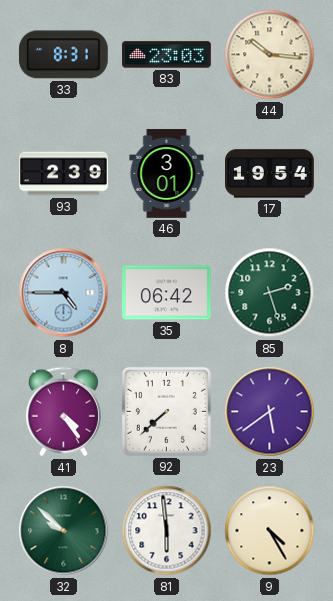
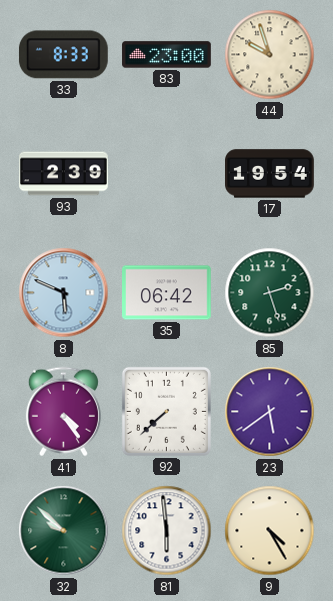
33: 8:31 -> 8:33 (63, 55)
83: 23:03 -> 23:00 (167, 55)
44: 10:16 -> 9:57 (270, 55)
46: 3:01 -> none (167, 174)
8: 4:45 -> 5:49 (64, 293)
